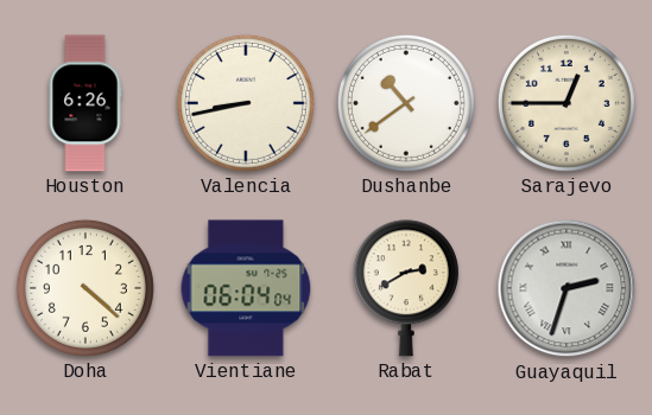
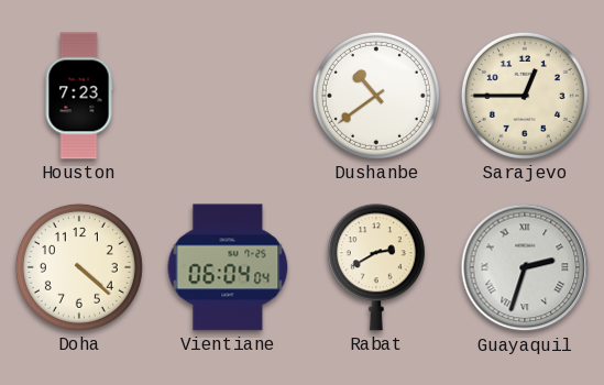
Houston: 6:26 -> 7:23 (79, 96)
Valencia: 8:43 -> none (246, 103)
